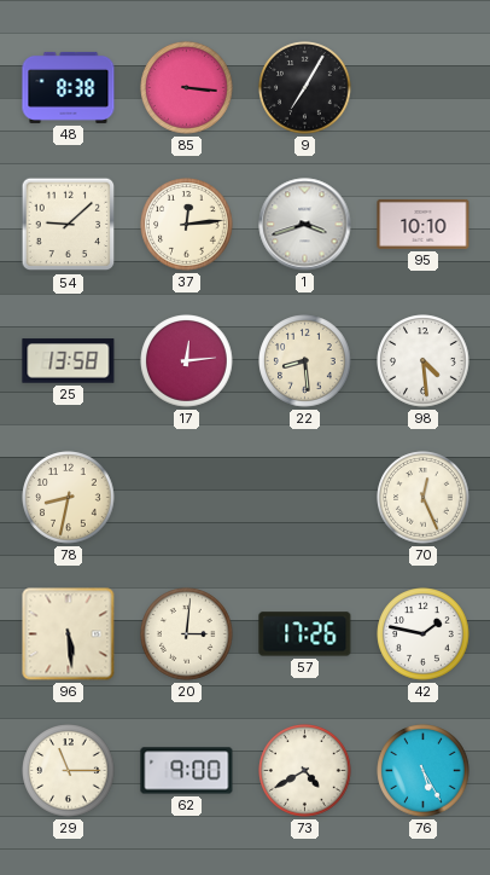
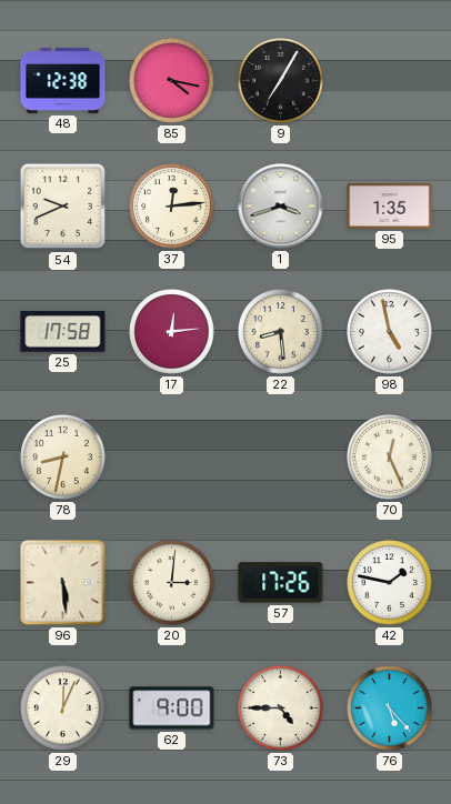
48: 8:38 -> 12:38 (63, 80)
85: 3:16 -> 4:17 (172, 81)
54: 9:08 -> 9:41 (63, 207)
95: 10:10 -> 1:35 (390, 205)
25: 13:58 -> 17:58 (63, 332)
98: 4:29 -> 4:58 (390, 332)
29: 11:15 -> 12:04 (63, 708)
73: 4:40 -> 4:45 (281, 708)
76: 5:25 -> 5:23 (390, 708)
